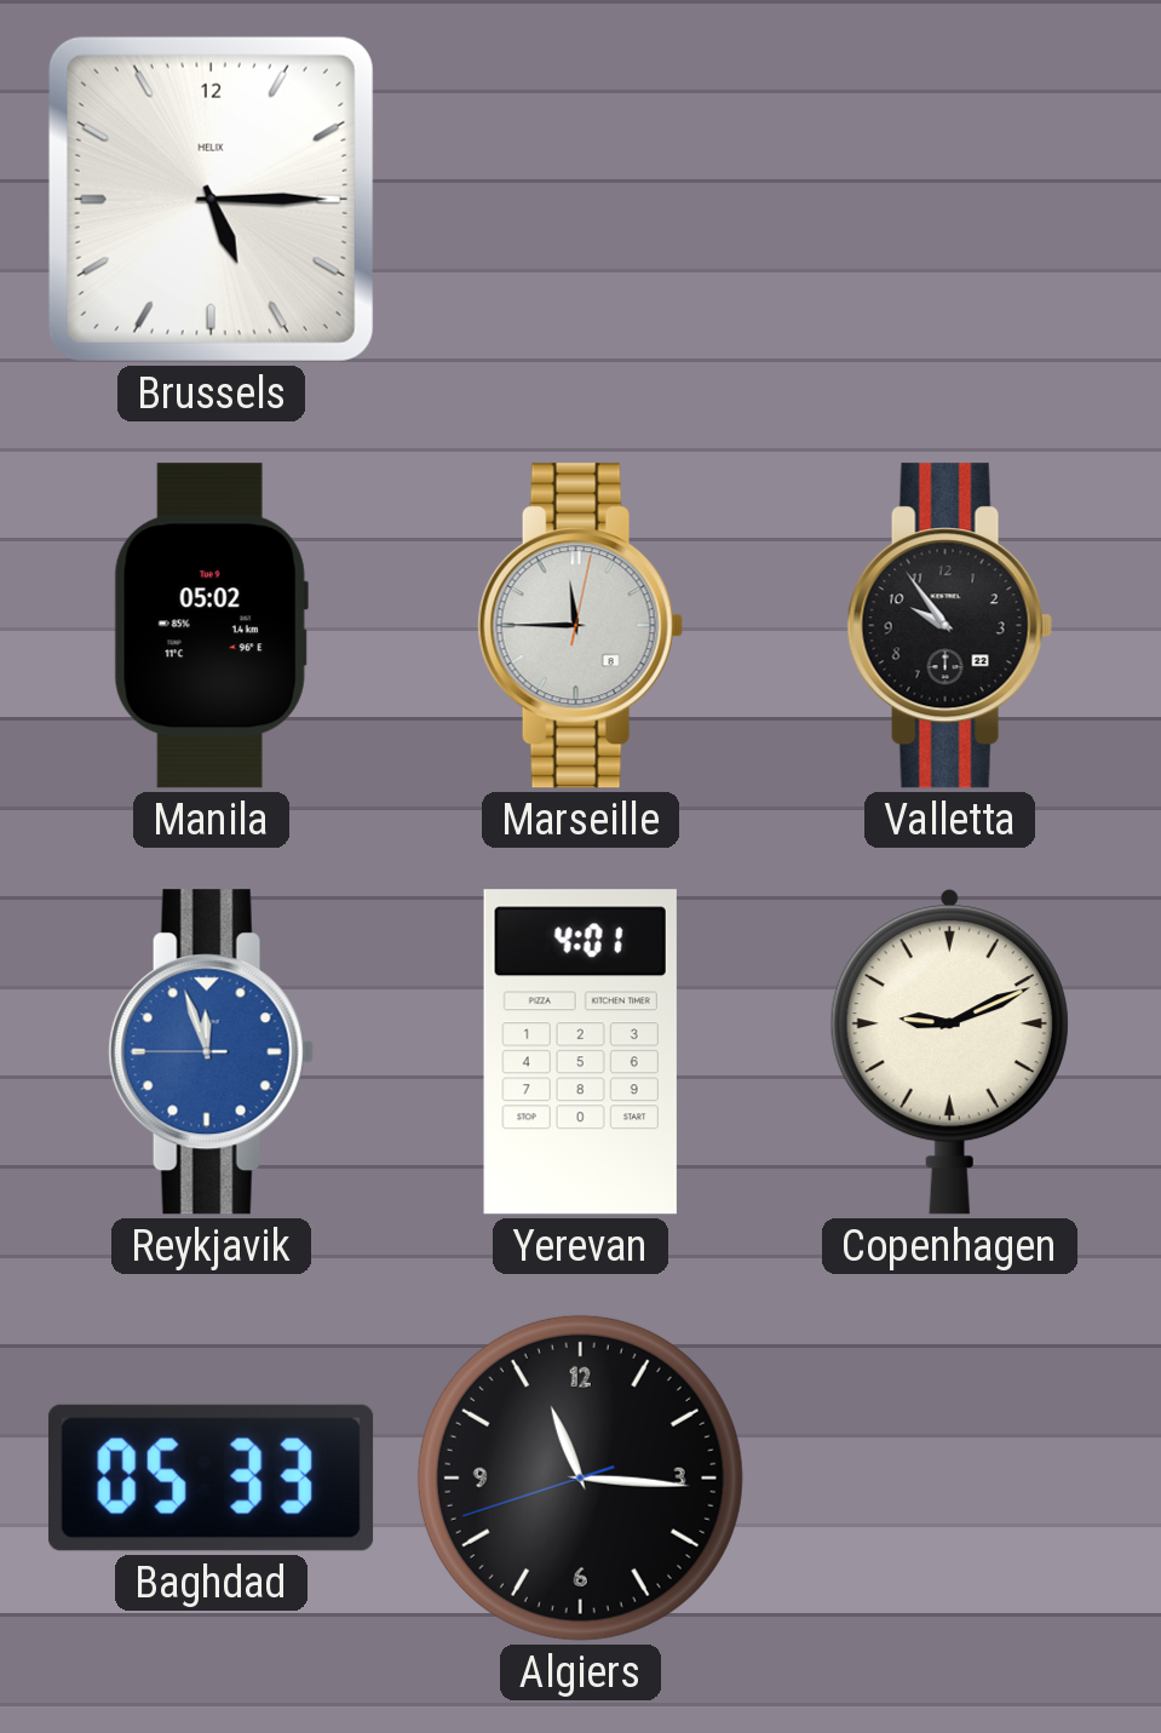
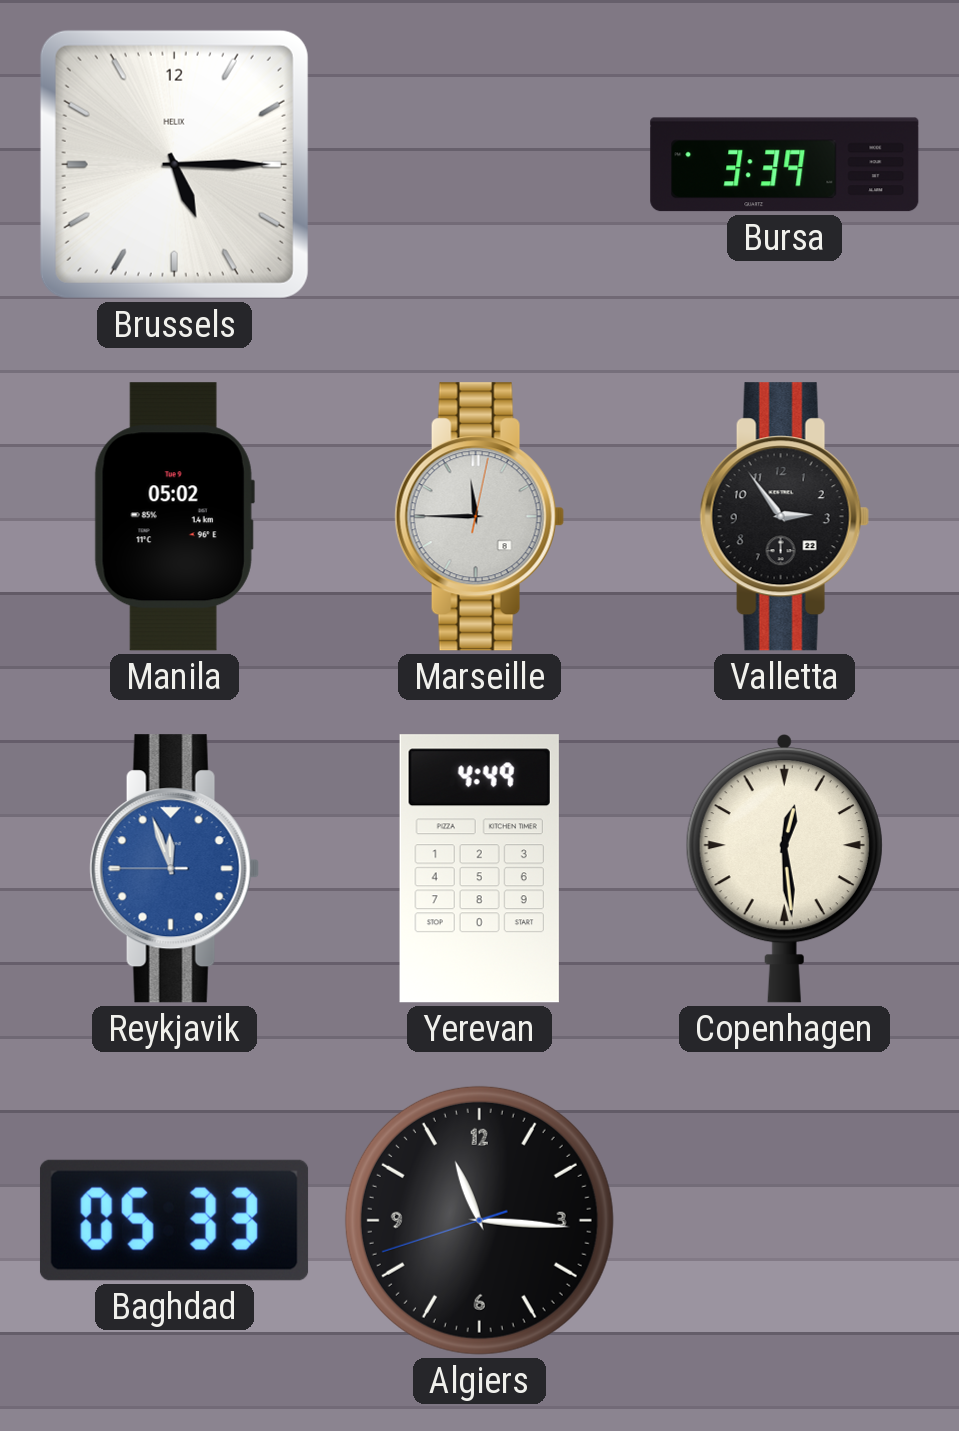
Bursa: none -> 3:39 (785, 165)
Valletta: 9:54 -> 2:54 (784, 517)
Yerevan: 4:01 -> 4:49 (479, 869)
Copenhagen: 9:11 -> 12:29 (784, 869)
